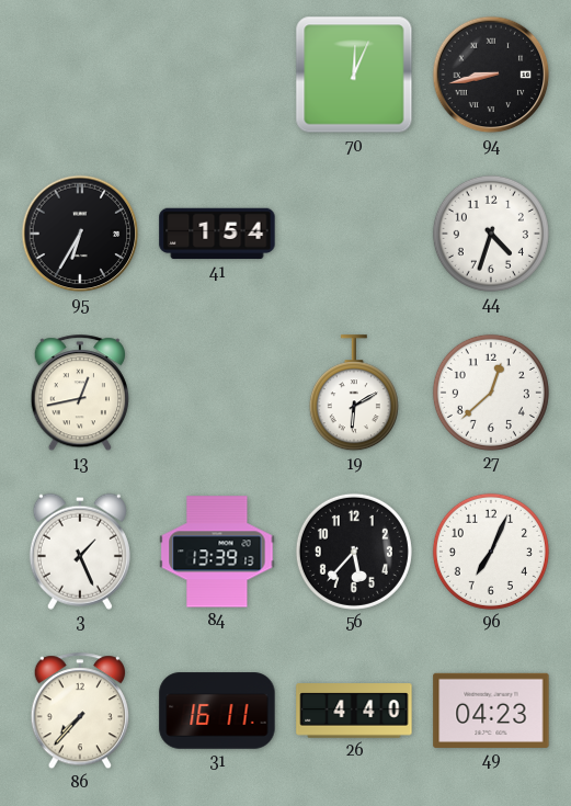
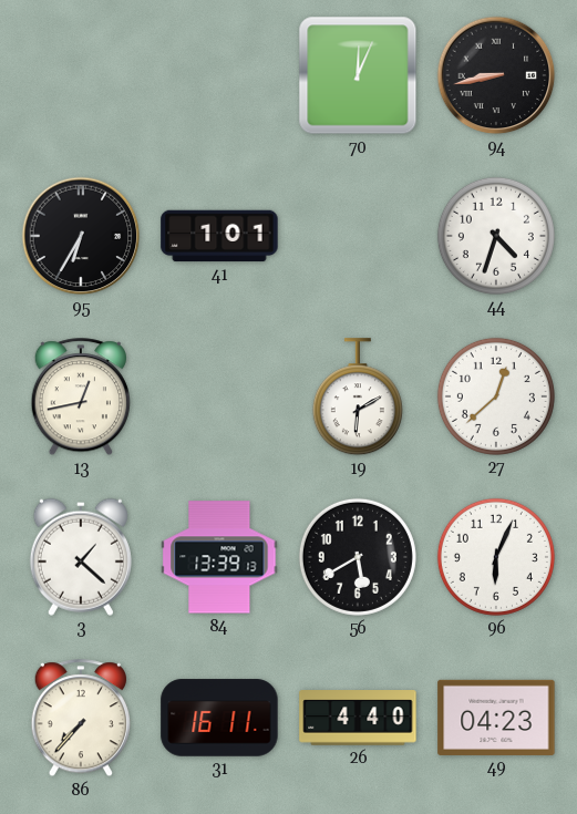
41: 1:54 -> 1:01 (219, 236)
3: 1:26 -> 1:22 (81, 557)
56: 5:37 -> 5:40 (358, 557)
96: 7:04 -> 6:04 (496, 557)
